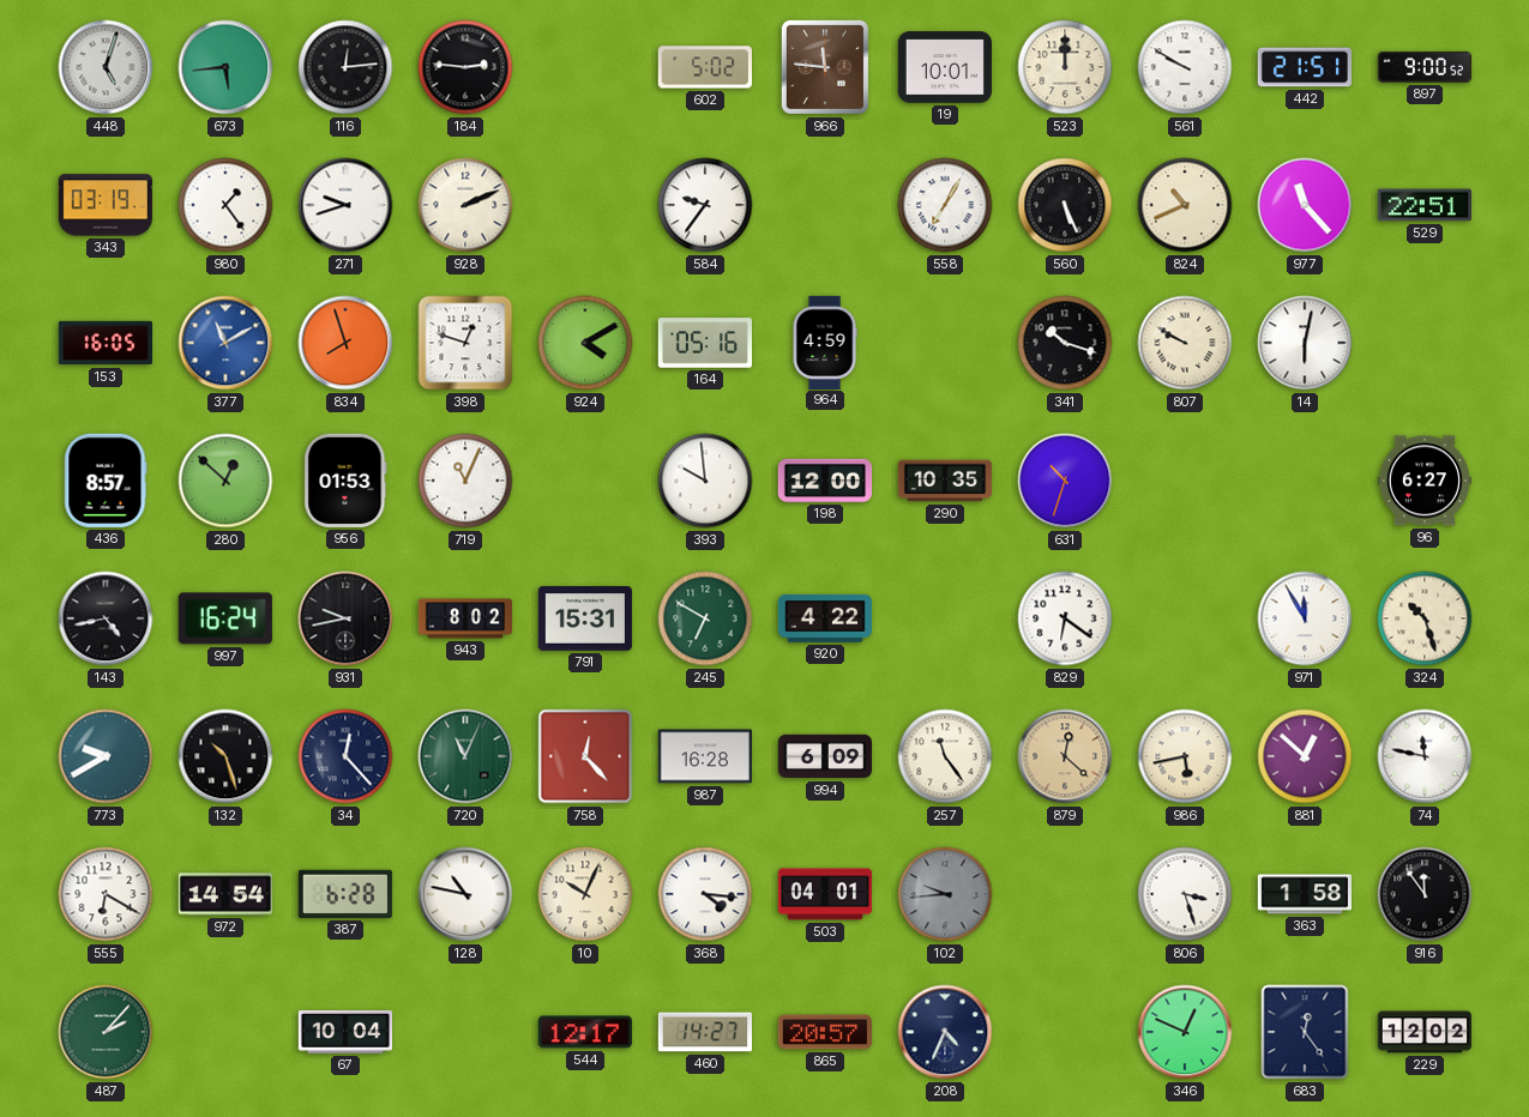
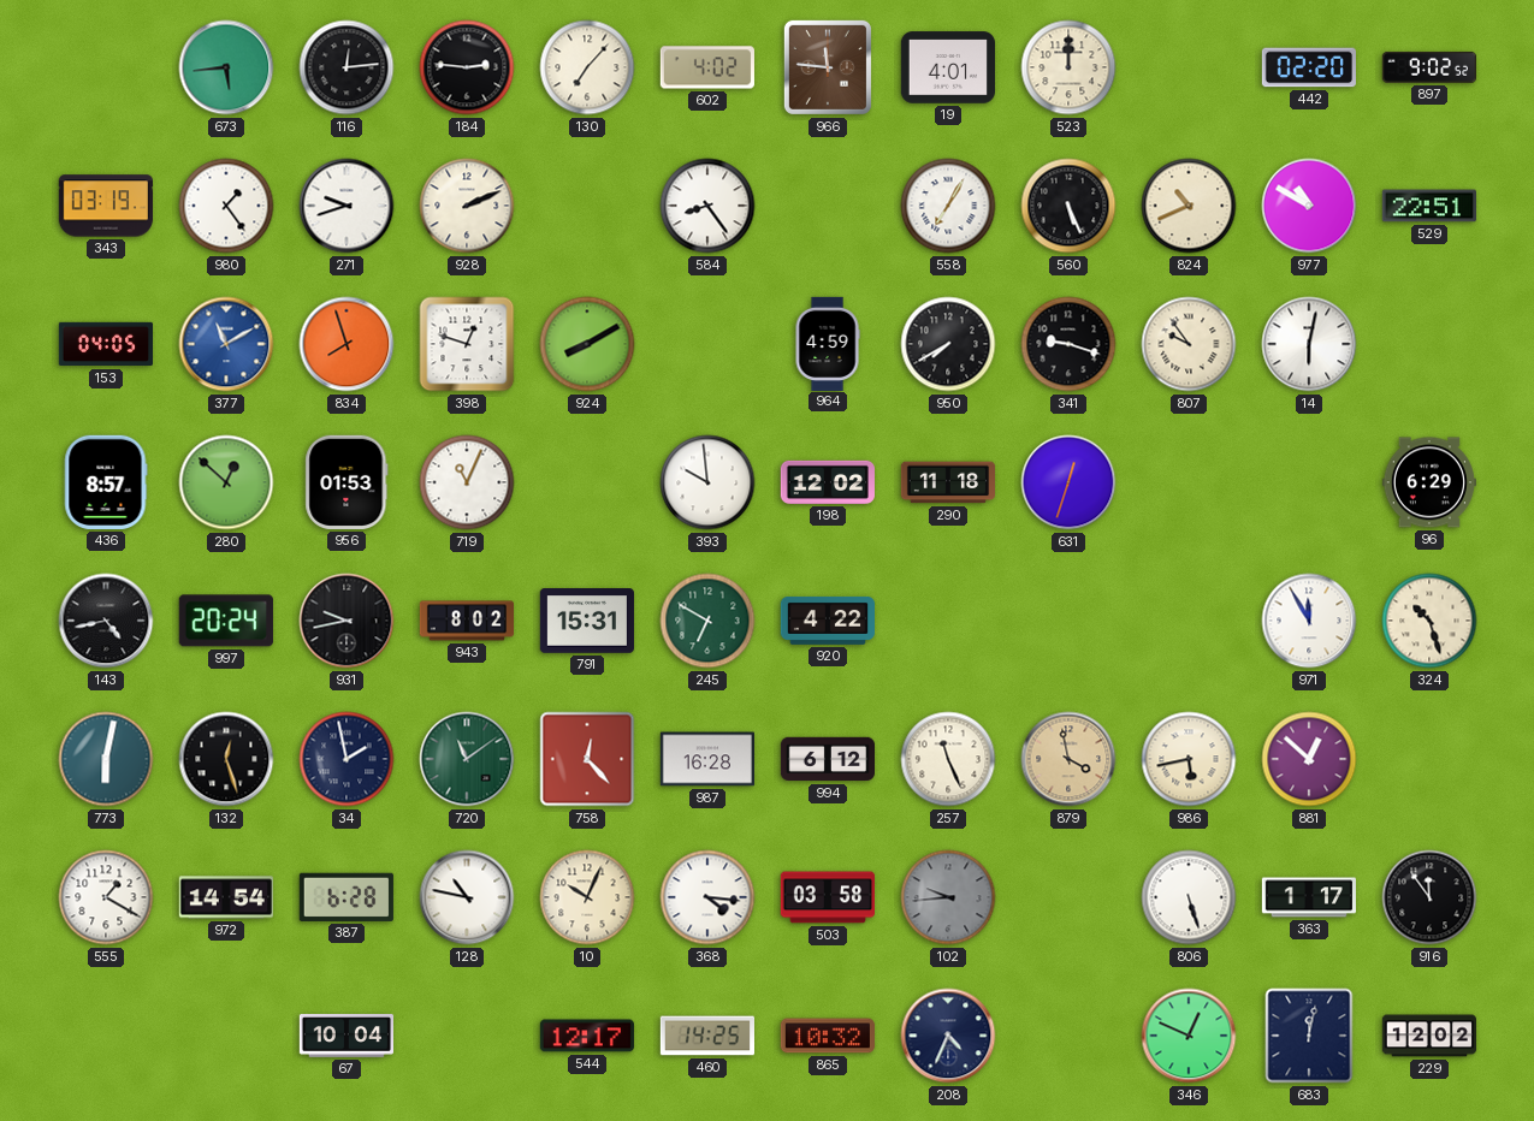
448: 5:03 -> none (106, 67)
130: none -> 7:07 (587, 67)
602: 5:02 -> 4:02 (706, 67)
19: 10:01 -> 4:01 (947, 67)
561: 9:50 -> none (1185, 67)
442: 21:51 -> 02:20 (1308, 67)
897: 9:00 -> 9:02 (1428, 67)
584: 9:36 -> 8:24 (707, 206)
977: 11:23 -> 10:50 (1309, 206)
153: 16:05 -> 04:05 (105, 344)
924: 4:10 -> 8:10 (587, 344)
164: 05:16 -> none (704, 343)
950: none -> 7:40 (948, 344)
341: 10:18 -> 9:18 (1068, 344)
807: 9:50 -> 9:54 (1189, 344)
198: 12:00 -> 12:02 (827, 482)
290: 10:35 -> 11:18 (947, 482)
631: 10:33 -> 12:33 (1068, 482)
96: 6:27 -> 6:29 (1429, 482)
997: 16:24 -> 20:24 (226, 621)
829: 6:21 -> none (1065, 618)
773: 9:40 -> 6:02 (106, 759)
132: 10:27 -> 12:27 (226, 759)
34: 12:23 -> 1:58 (347, 759)
720: 11:04 -> 11:09 (467, 759)
994: 6:09 -> 6:12 (827, 759)
257: 11:24 -> 11:26 (948, 759)
879: 12:22 -> 3:58 (1068, 759)
74: 11:47 -> none (1425, 756)
555: 6:20 -> 1:20 (106, 897)
503: 04:01 -> 03:58 (827, 897)
806: 3:27 -> 5:27 (1189, 897)
363: 1:58 -> 1:17 (1308, 897)
487: 2:07 -> none (106, 1032)
460: 14:27 -> 14:25 (706, 1036)
865: 20:57 -> 10:32 (828, 1036)
683: 12:24 -> 12:02 (1309, 1036)
